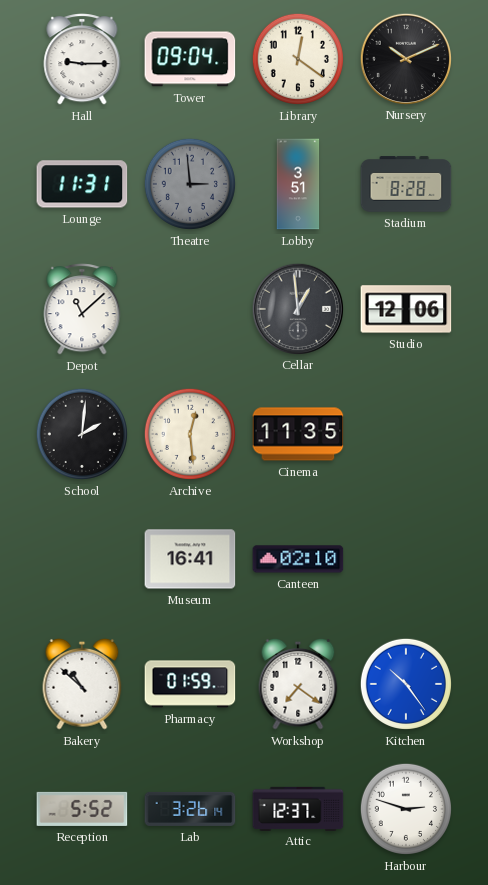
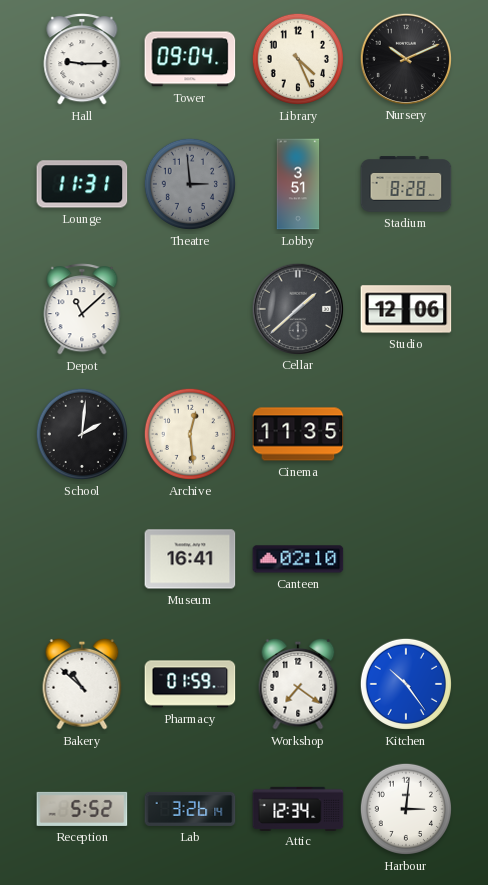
Library: 12:21 -> 4:26 (298, 59)
Cellar: 12:59 -> 1:38 (297, 308)
Attic: 12:37 -> 12:34 (298, 808)
Harbour: 2:48 -> 3:01 (406, 809)
